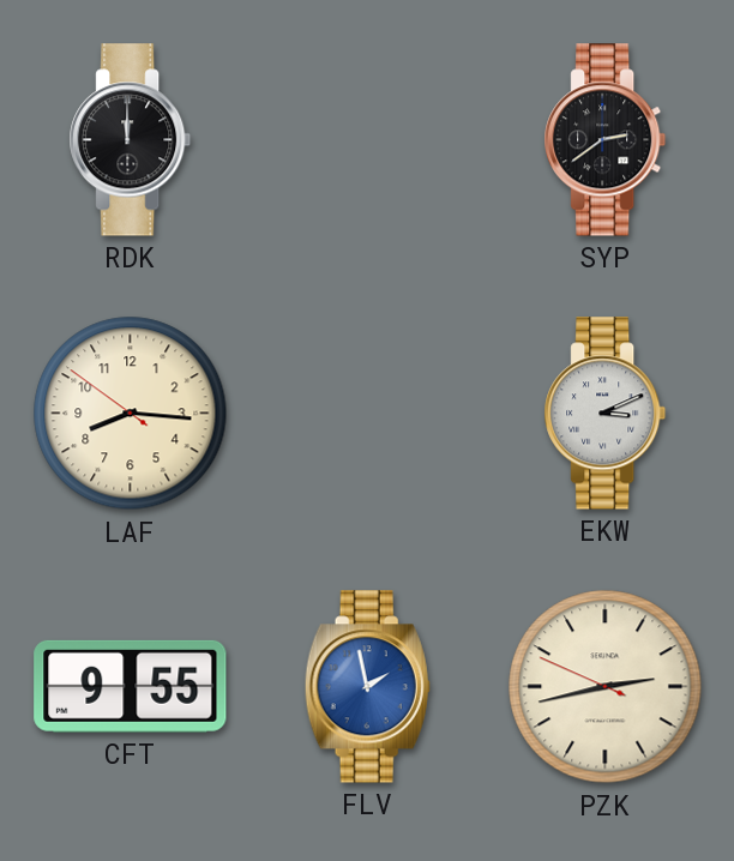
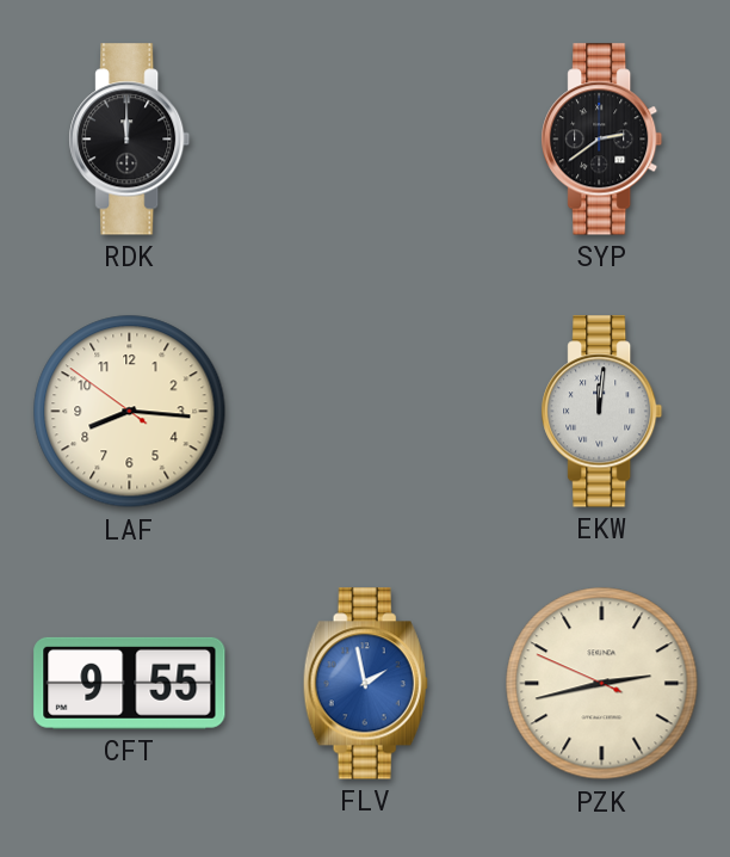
EKW: 3:11 -> 12:01 (602, 412)
